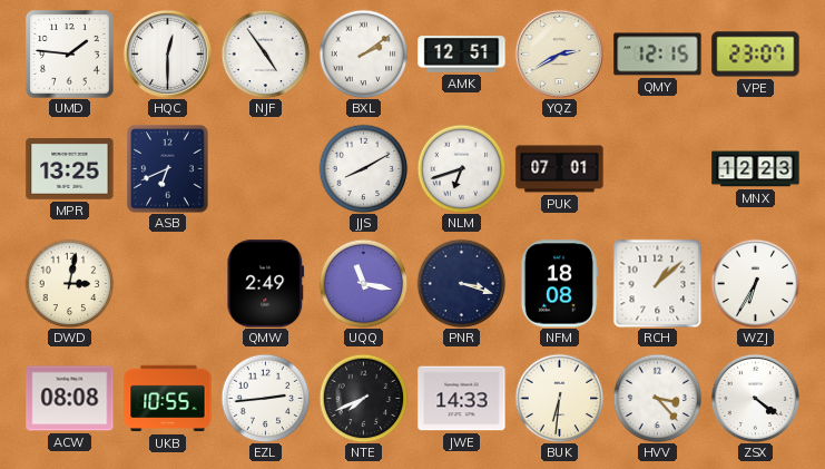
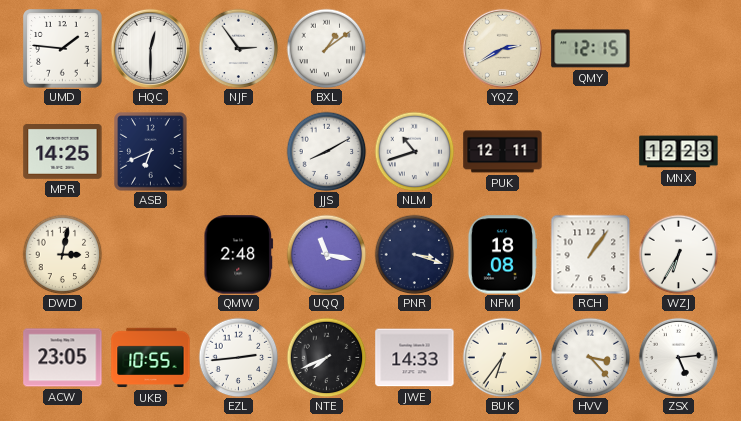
NJF: 4:54 -> 2:54 (238, 48)
BXL: 2:09 -> 1:09 (326, 48)
AMK: 12:51 -> none (462, 55)
VPE: 23:07 -> none (756, 55)
MPR: 13:25 -> 14:25 (63, 152)
NLM: 6:42 -> 10:42 (414, 151)
PUK: 07:01 -> 12:11 (503, 152)
QMW: 2:49 -> 2:48 (239, 255)
RCH: 1:08 -> 1:06 (590, 254)
ACW: 08:08 -> 23:05 (63, 358)
BUK: 6:31 -> 6:36 (502, 357)
ZSX: 4:21 -> 5:14 (678, 357)
